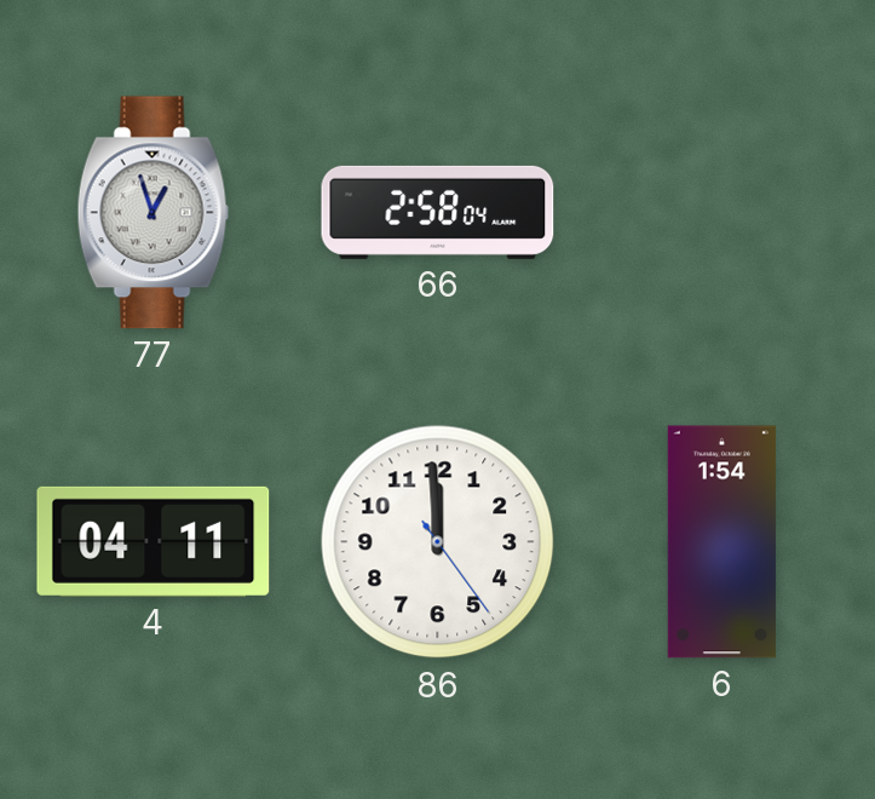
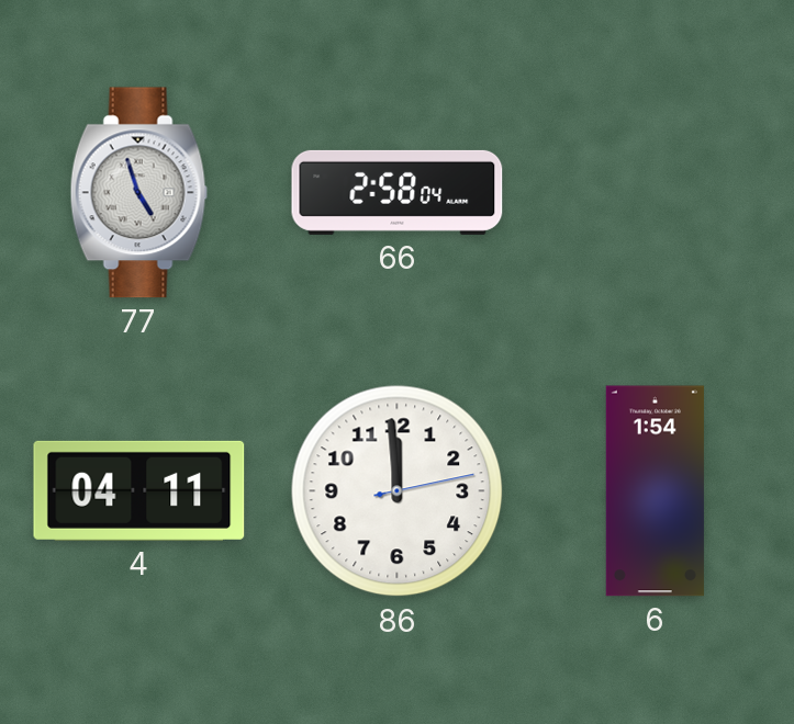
77: 12:57 -> 4:57 (138, 193)
86: 11:59:24 -> 11:59:13 (398, 491)
